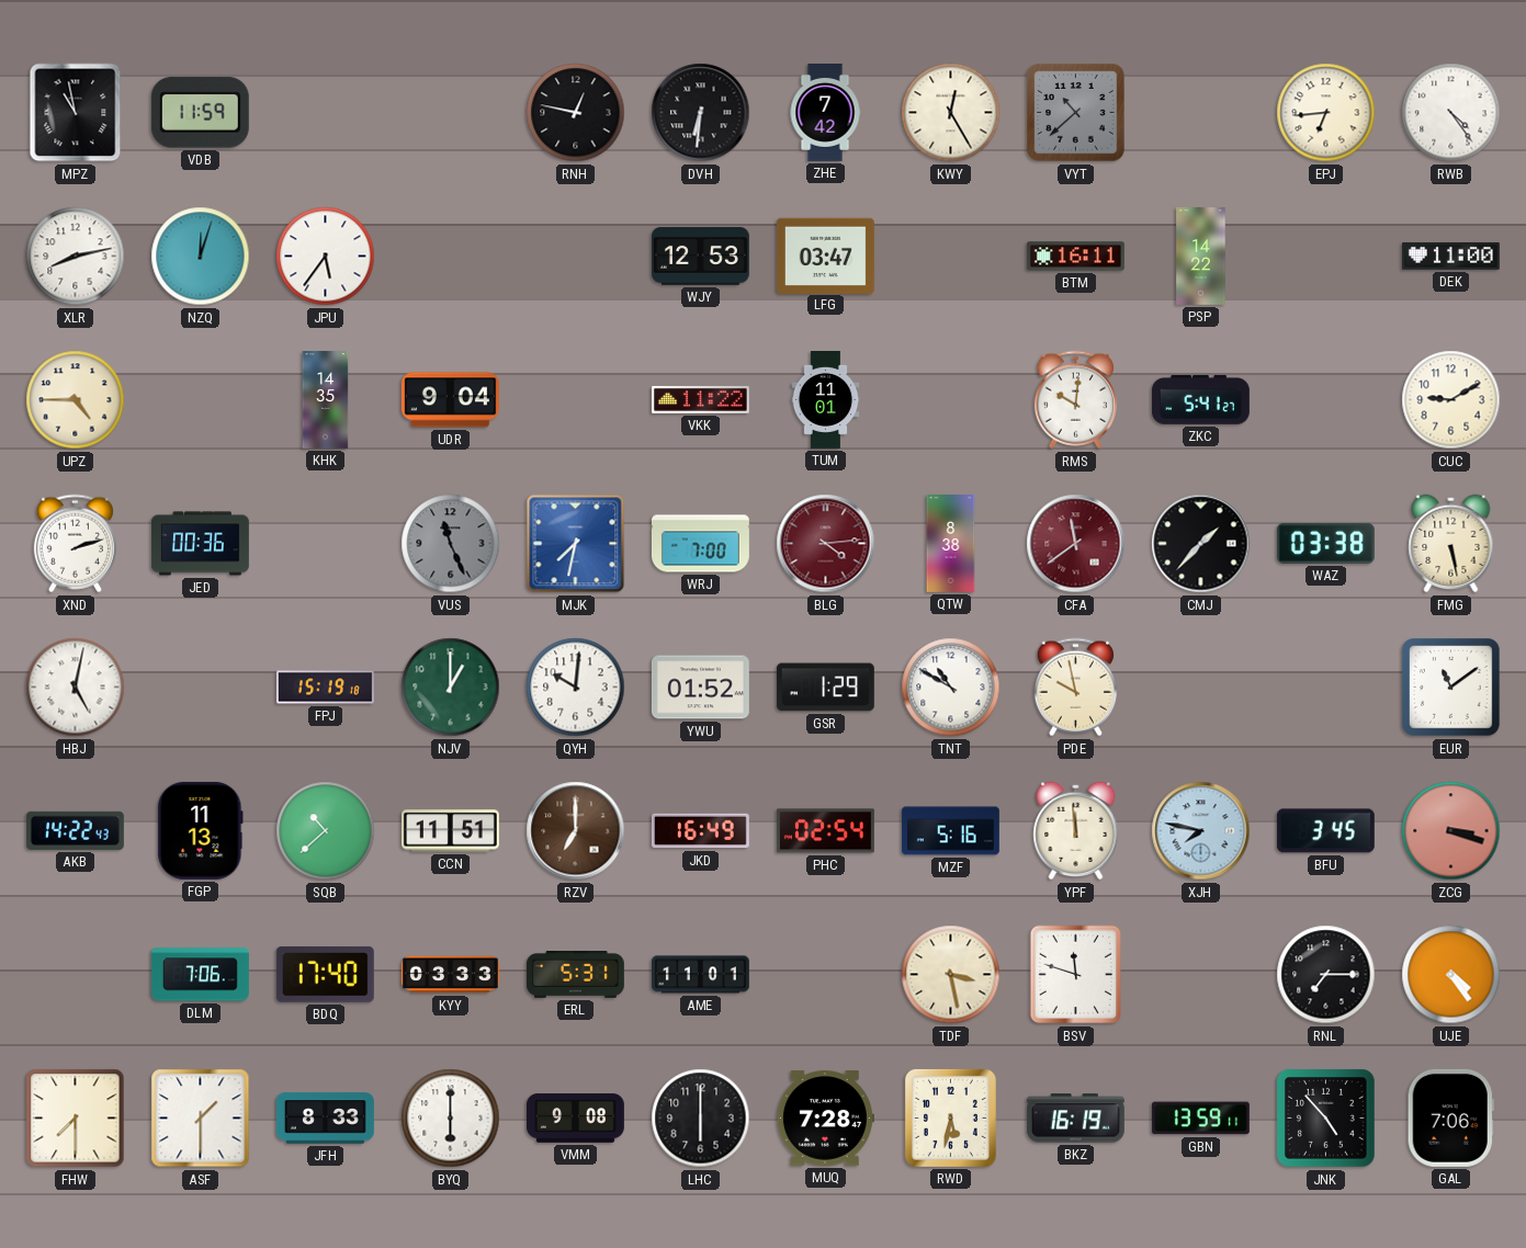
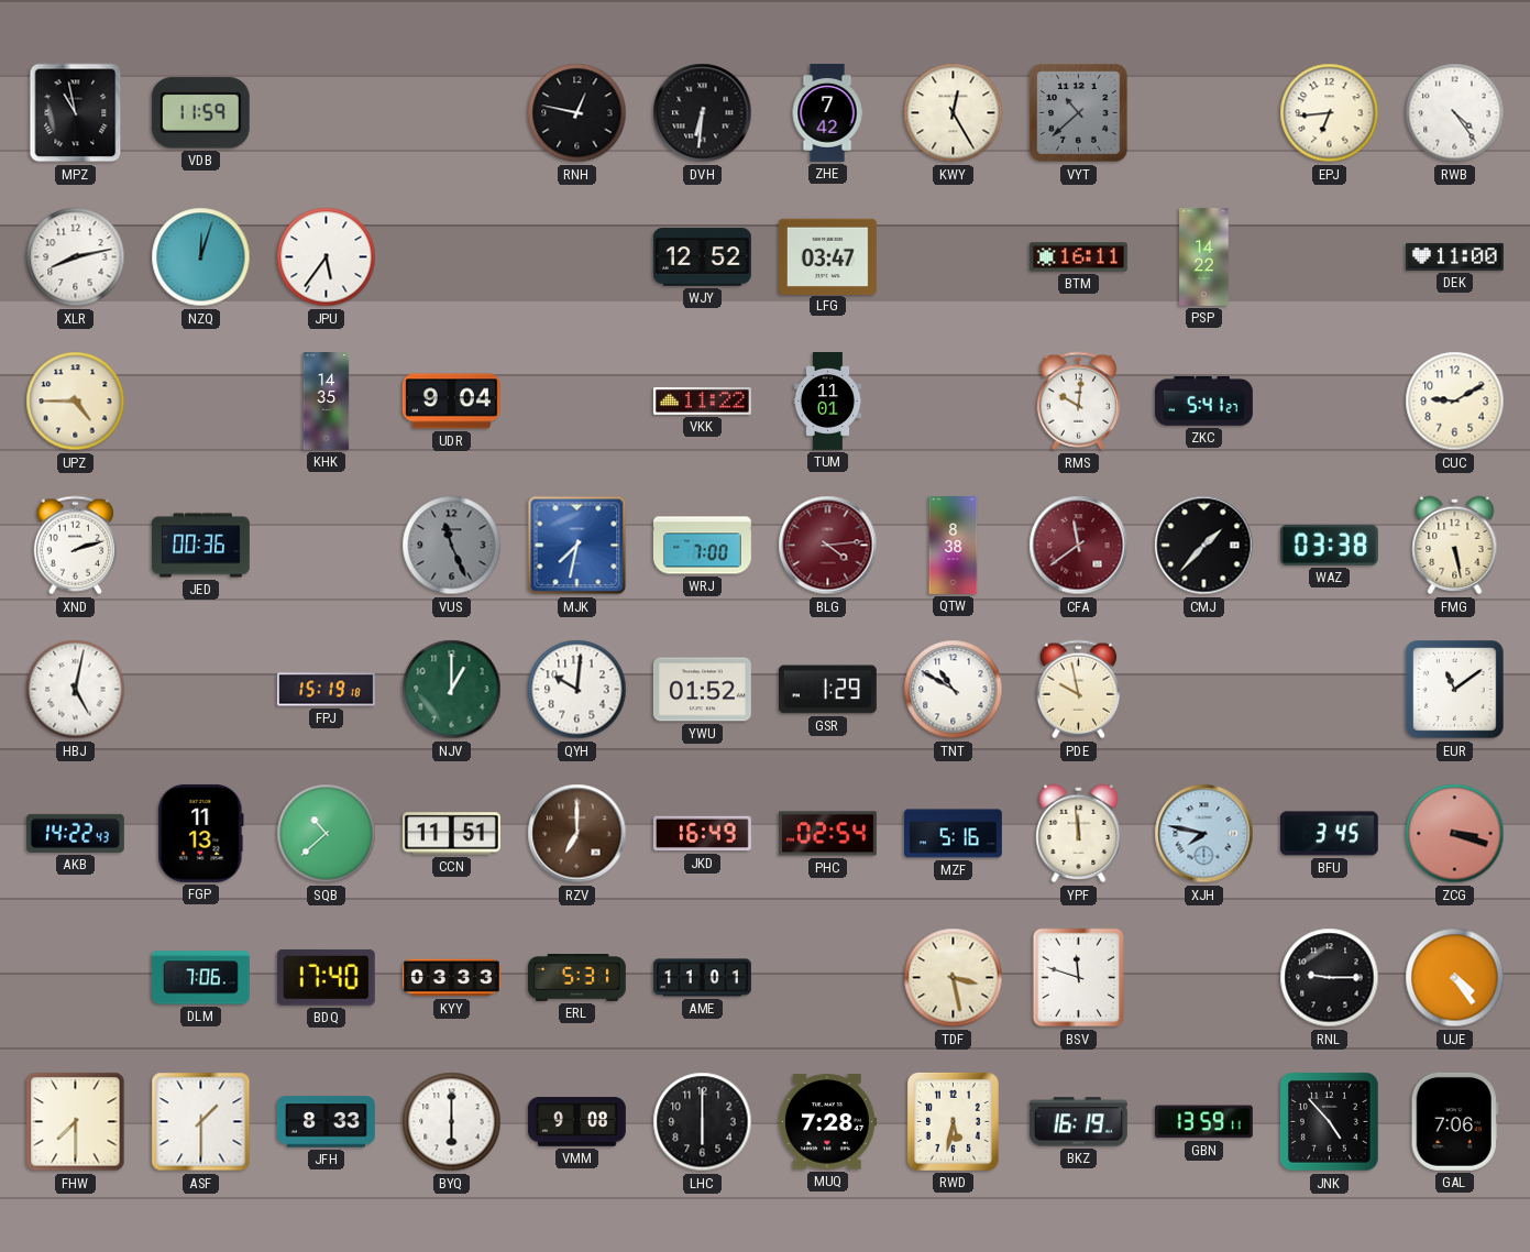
WJY: 12:53 -> 12:52 (702, 257)
RNL: 7:15 -> 9:15 (1330, 978)
